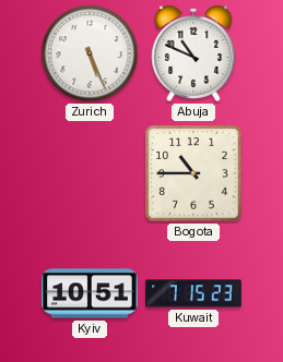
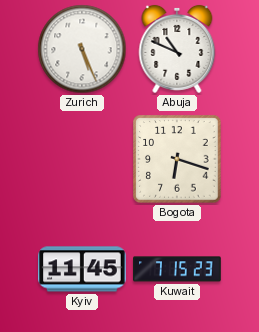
Bogota: 10:45 -> 6:18 (177, 159)
Kyiv: 10:51 -> 11:45 (82, 269)
